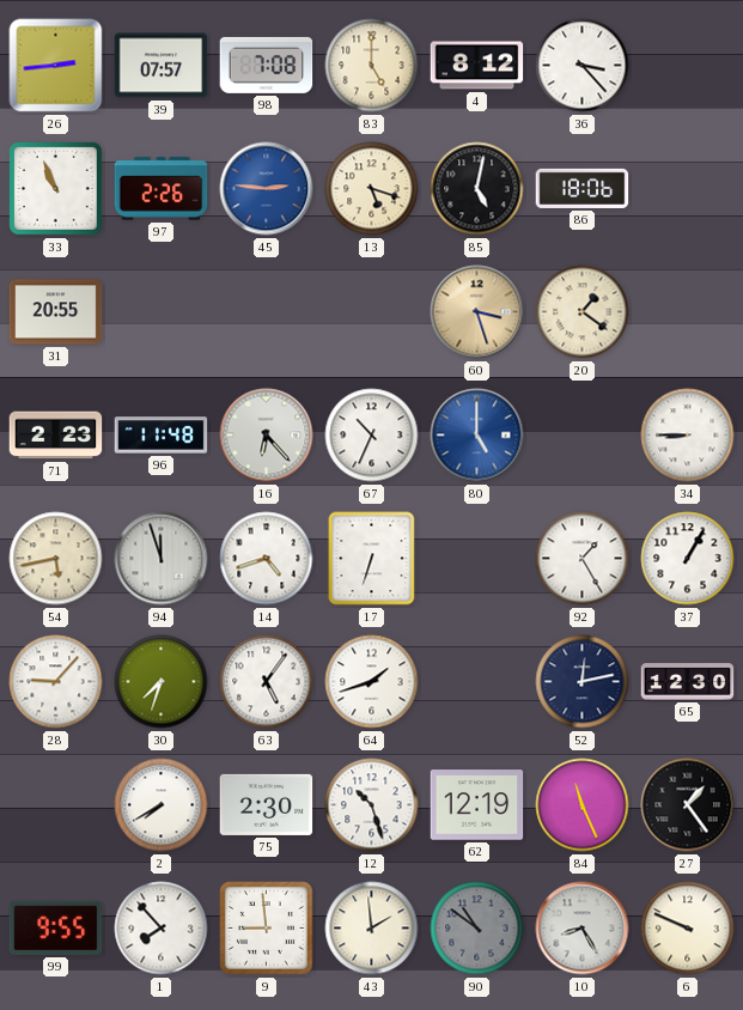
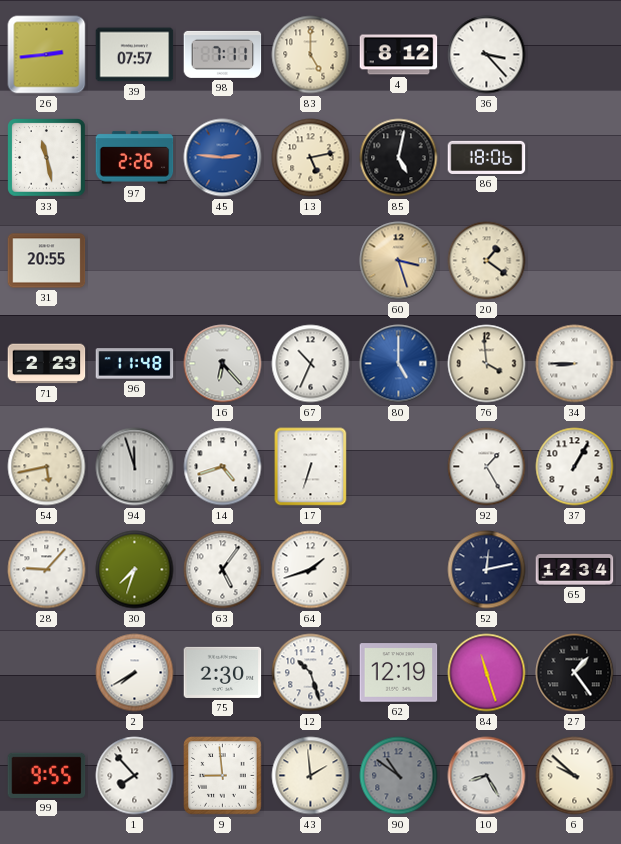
98: 7:08 -> 7:11 (223, 54)
33: 10:56 -> 11:28 (47, 158)
13: 5:18 -> 5:13 (311, 158)
76: none -> 3:59 (487, 364)
65: 12:30 -> 12:34 (575, 570)
84: 11:26 -> 11:27 (487, 673)
6: 9:49 -> 9:52 (575, 776)
